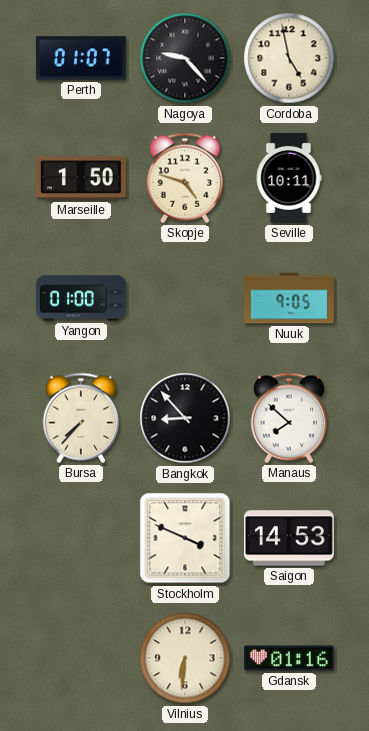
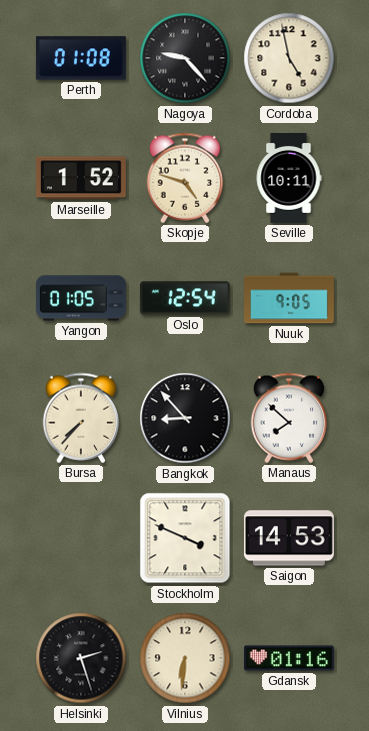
Perth: 01:07 -> 01:08 (81, 58)
Marseille: 1:50 -> 1:52 (81, 178)
Yangon: 01:00 -> 01:05 (81, 298)
Oslo: none -> 12:54 (185, 298)
Helsinki: none -> 2:27 (81, 658)
